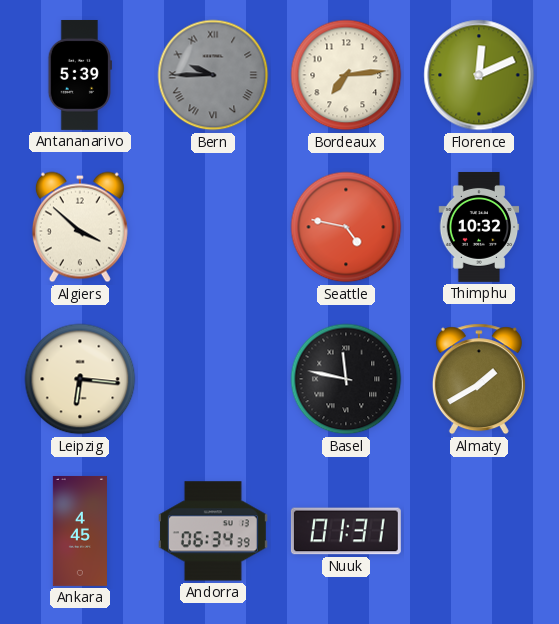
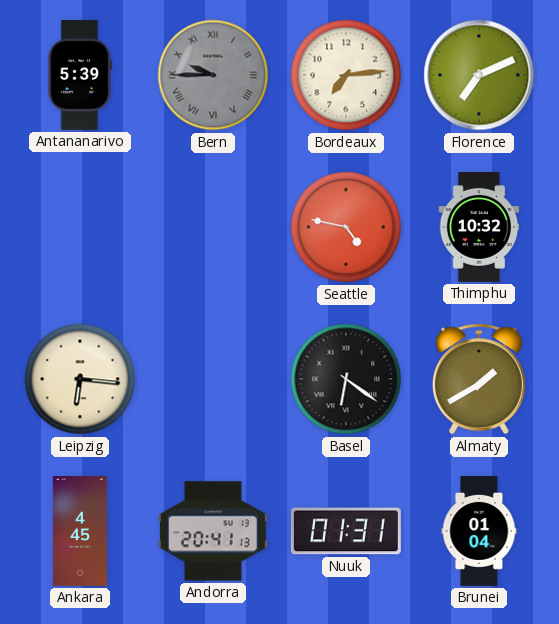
Florence: 12:11 -> 7:11 (479, 75)
Algiers: 3:52 -> none (80, 227)
Basel: 11:47 -> 6:21 (346, 379)
Andorra: 06:34 -> 20:41 (213, 531)
Brunei: none -> 01:04 (479, 531)
